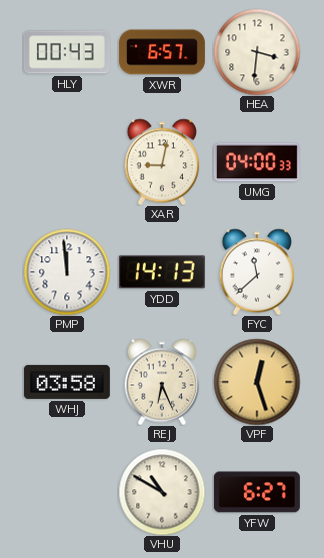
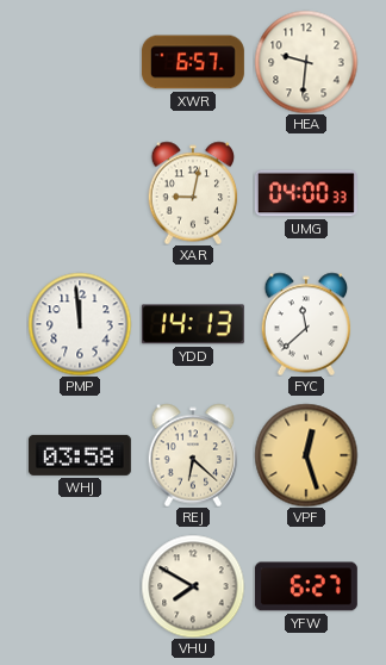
HLY: 00:43 -> none (67, 52)
HEA: 3:31 -> 9:31 (306, 62)
REJ: 6:26 -> 6:22 (193, 455)
VHU: 10:50 -> 7:50 (193, 586)
